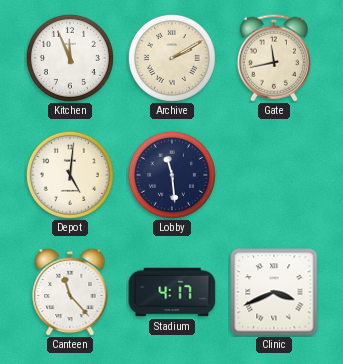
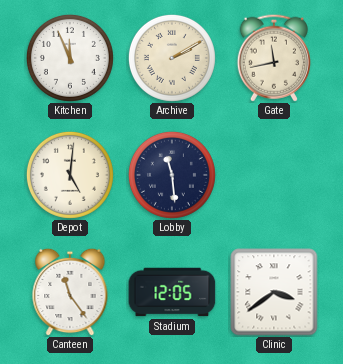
Canteen: 11:23 -> 11:24 (70, 292)
Stadium: 4:17 -> 12:05 (172, 292)
Clinic: 3:41 -> 3:39 (274, 292)
